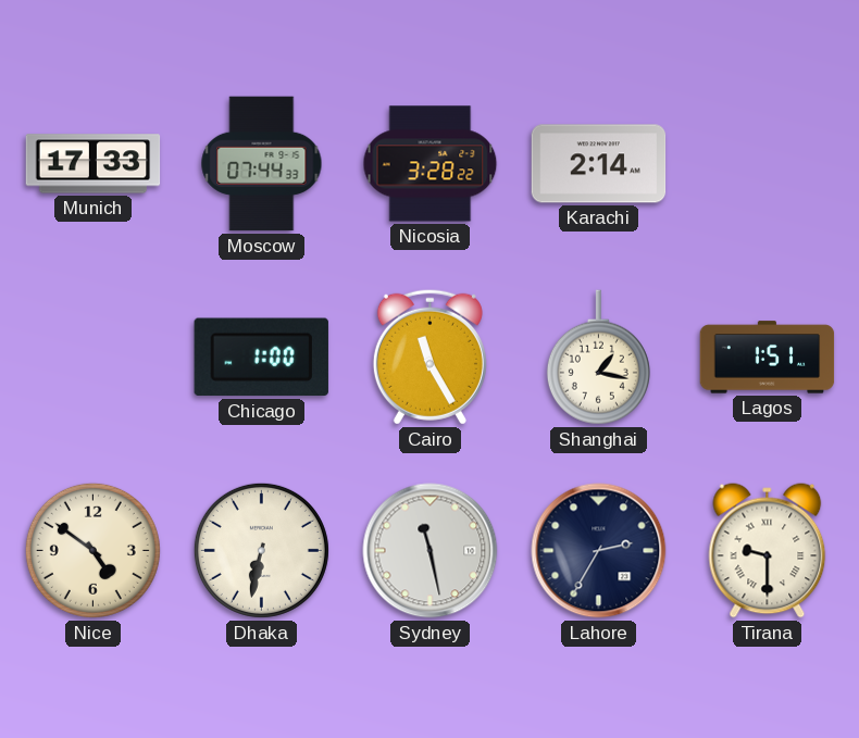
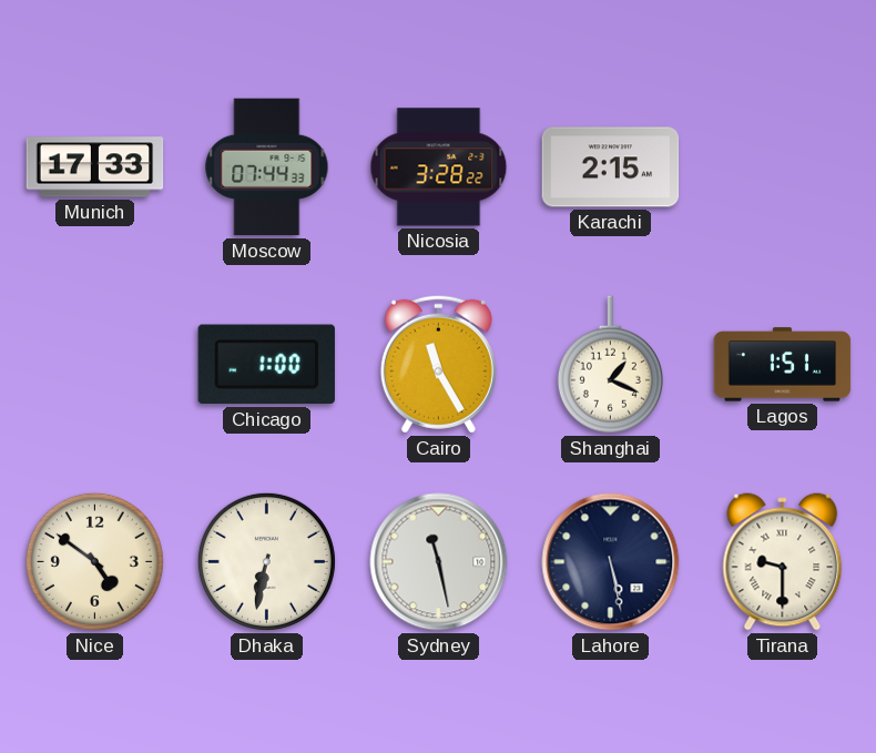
Karachi: 2:14 -> 2:15 (611, 167)
Shanghai: 1:17 -> 1:19 (610, 365)
Lahore: 2:35 -> 5:28 (611, 562)
